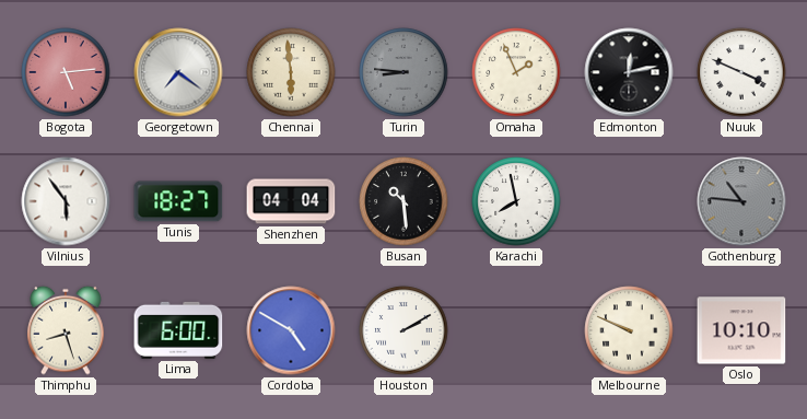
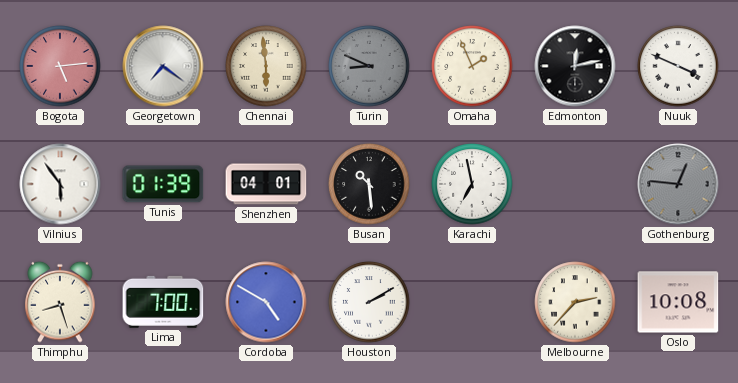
Turin: 8:46 -> 8:49 (369, 66)
Tunis: 18:27 -> 01:39 (163, 184)
Shenzhen: 04:04 -> 04:01 (266, 184)
Karachi: 7:58 -> 6:58 (472, 184)
Gothenburg: 10:46 -> 12:46 (678, 184)
Lima: 6:00 -> 7:00 (163, 302)
Melbourne: 9:49 -> 2:37 (575, 302)
Oslo: 10:10 -> 10:08 (678, 302)
